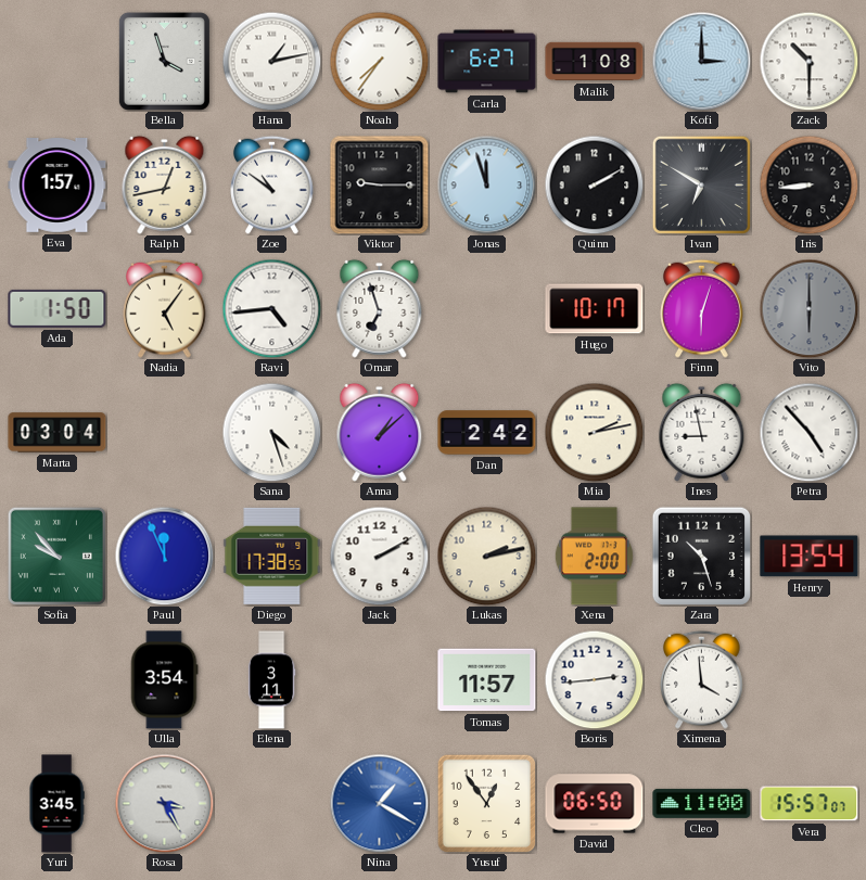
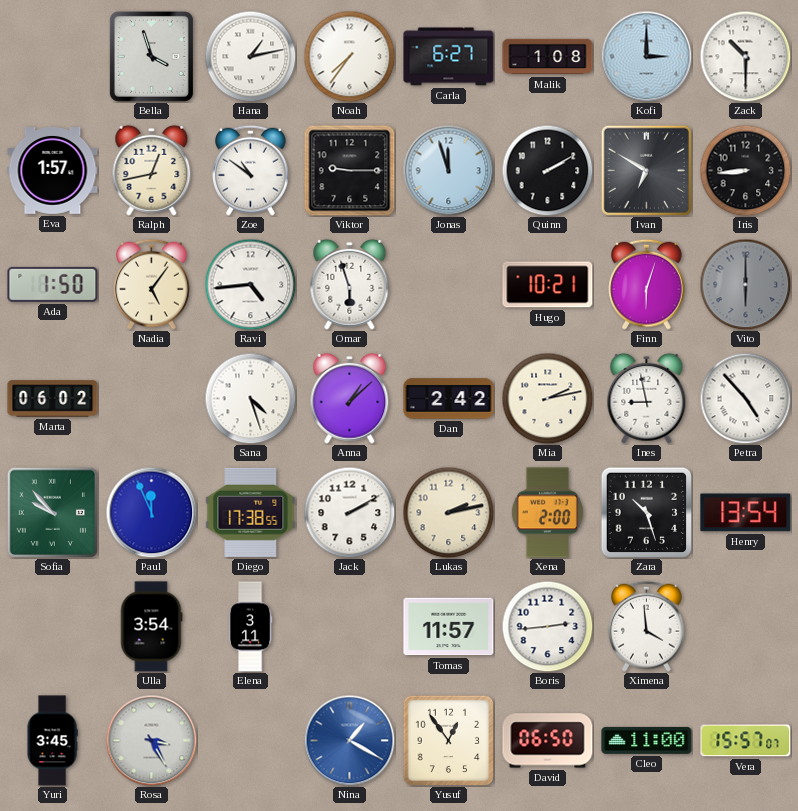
Omar: 6:57 -> 5:57 (350, 284)
Hugo: 10:17 -> 10:21 (548, 285)
Marta: 03:04 -> 06:02 (53, 399)
